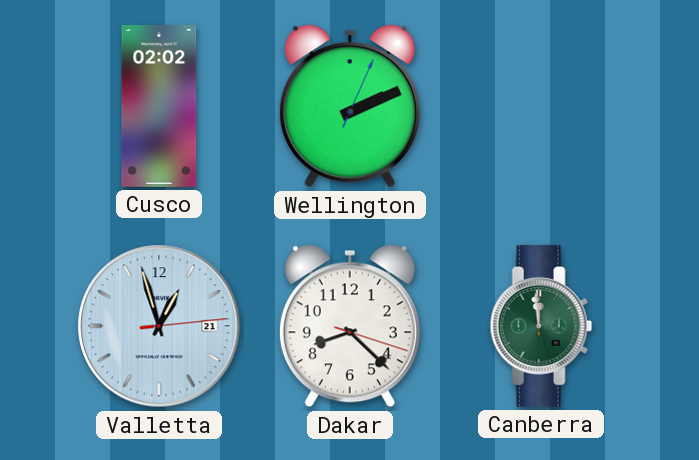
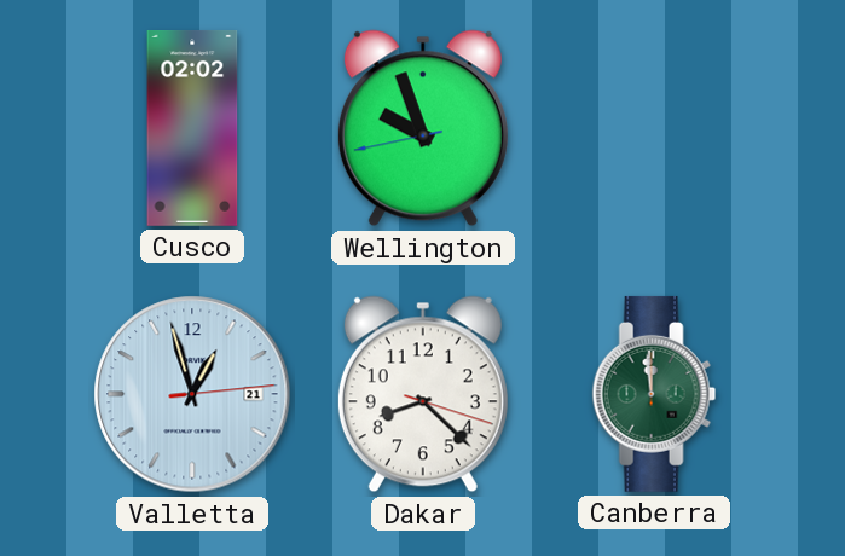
Wellington: 2:11 -> 9:56 (423, 128)
